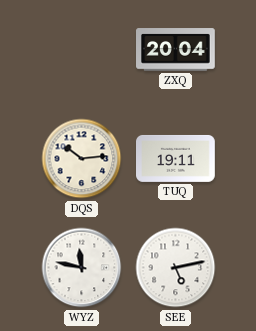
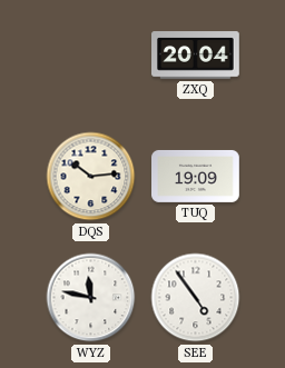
TUQ: 19:11 -> 19:09 (196, 176)
SEE: 5:13 -> 4:54 (196, 298)
